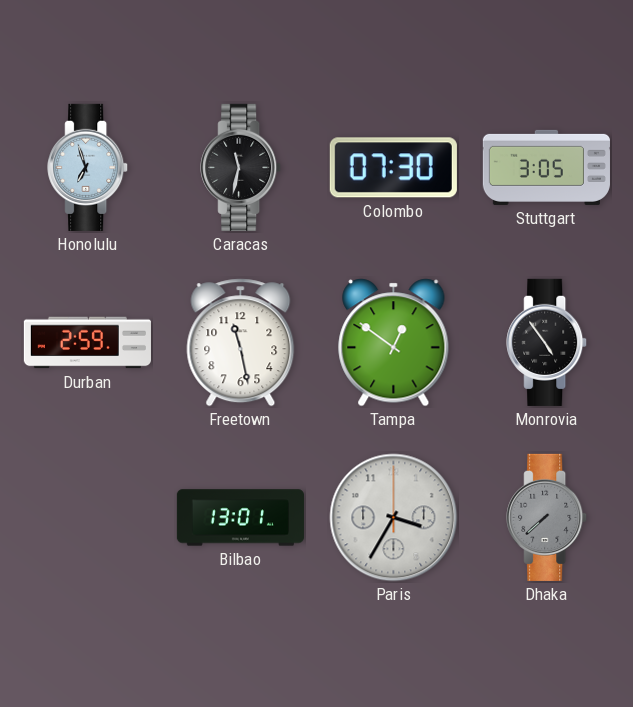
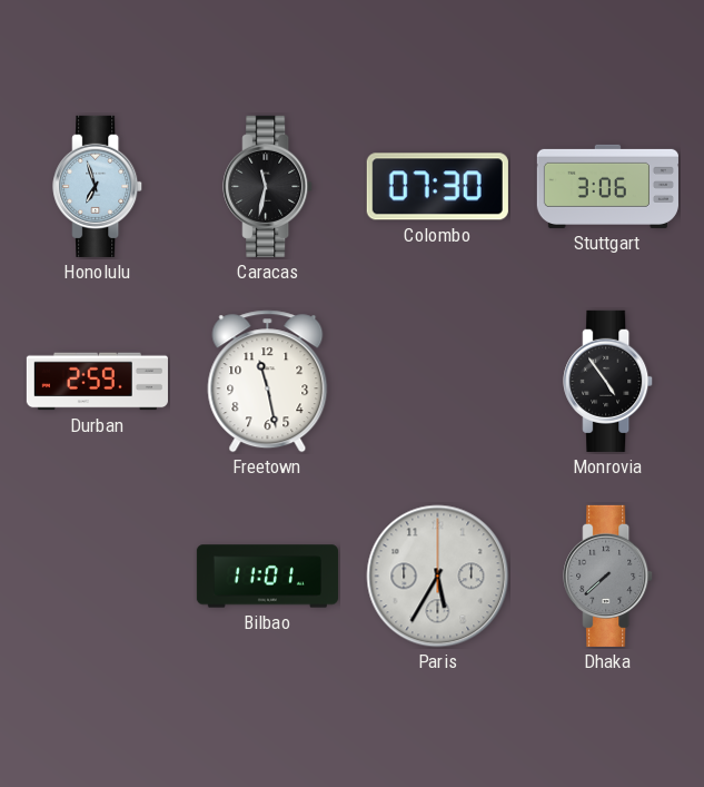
Stuttgart: 3:05 -> 3:06 (607, 186)
Tampa: 12:51 -> none (394, 343)
Bilbao: 13:01 -> 11:01 (267, 577)
Paris: 3:35 -> 5:35 (438, 577)
